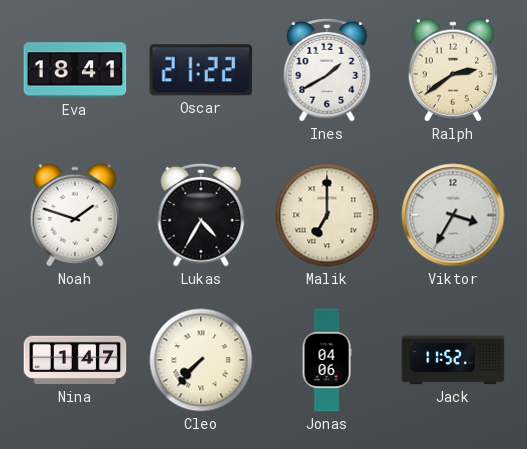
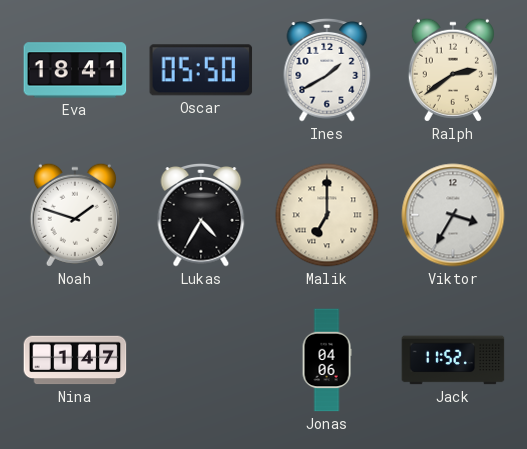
Oscar: 21:22 -> 05:50 (201, 70)
Cleo: 7:37 -> none (201, 360)
